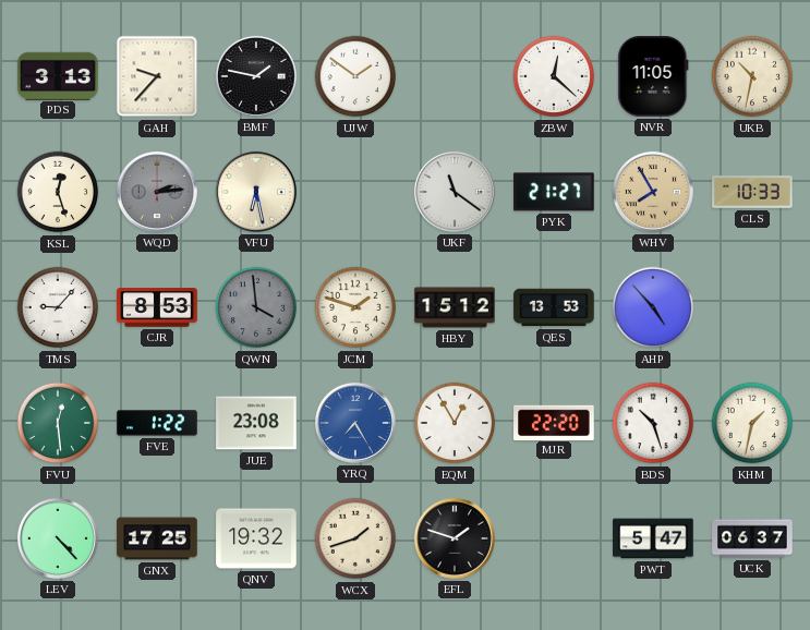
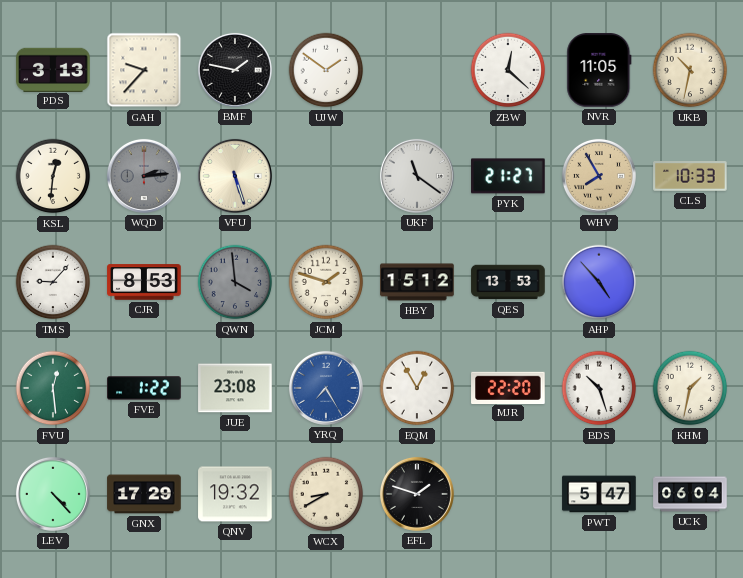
KSL: 12:27 -> 12:31 (53, 176)
VFU: 6:28 -> 5:27 (235, 176)
GNX: 17:25 -> 17:29 (144, 494)
WCX: 1:42 -> 8:40 (326, 494)
UCK: 06:37 -> 06:04 (690, 494)
